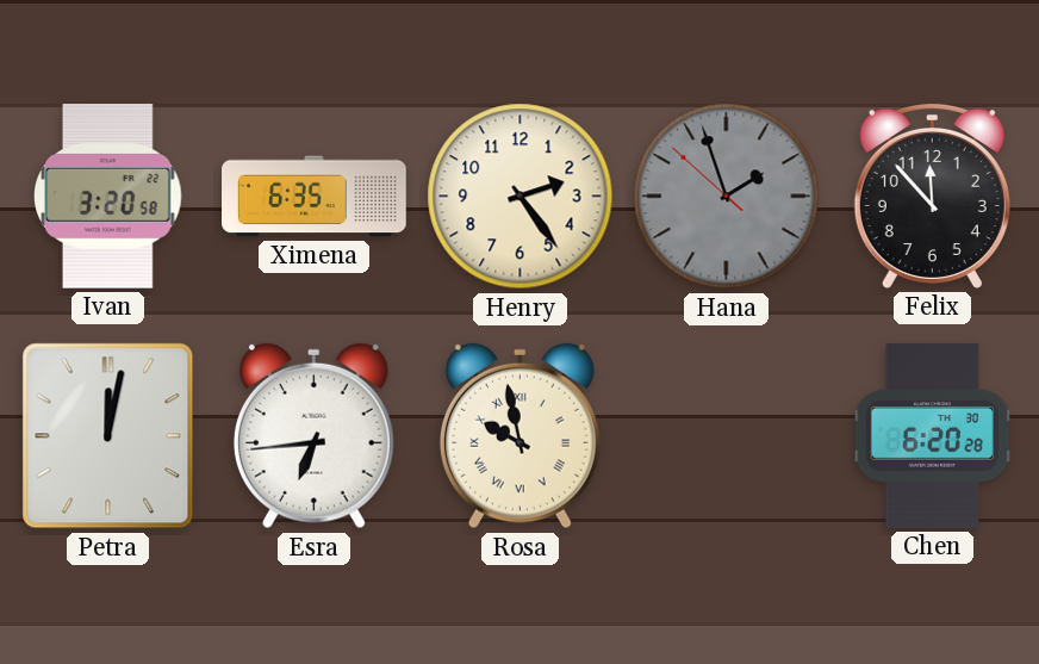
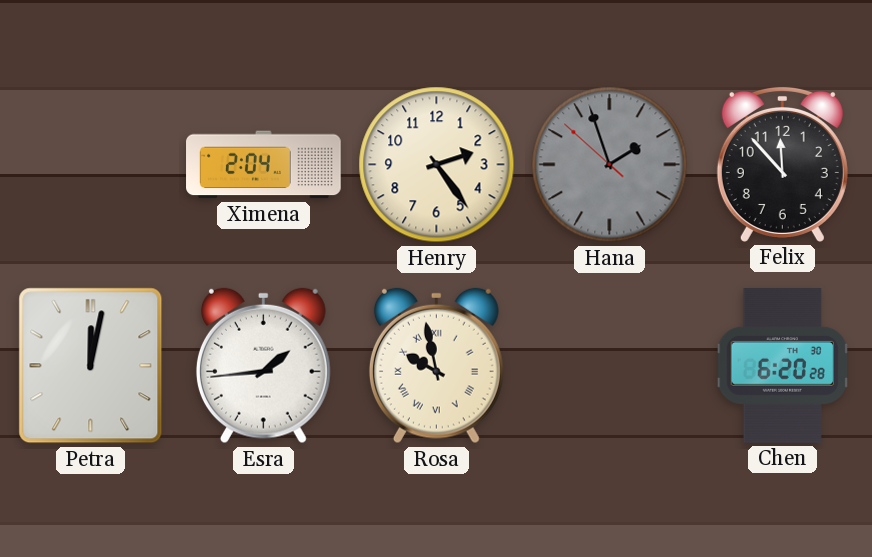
Ivan: 3:20 -> none (108, 197)
Ximena: 6:35 -> 2:04 (264, 165)
Esra: 6:44 -> 1:44 (263, 366)
